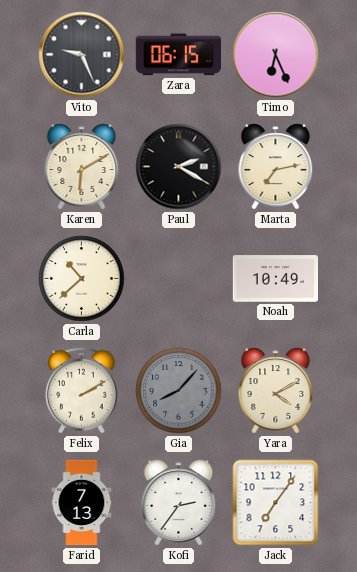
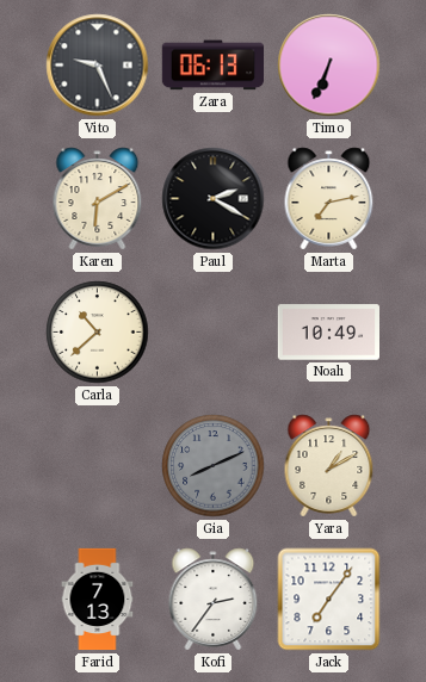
Zara: 06:15 -> 06:13 (212, 66)
Timo: 6:26 -> 6:34 (329, 66)
Felix: 2:10 -> none (82, 390)
Gia: 8:07 -> 8:11 (214, 466)
Yara: 4:10 -> 1:10 (329, 466)
